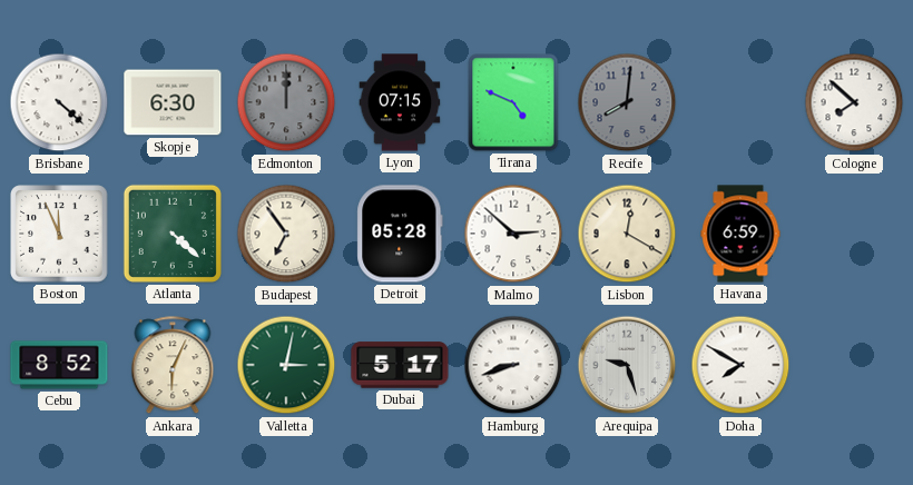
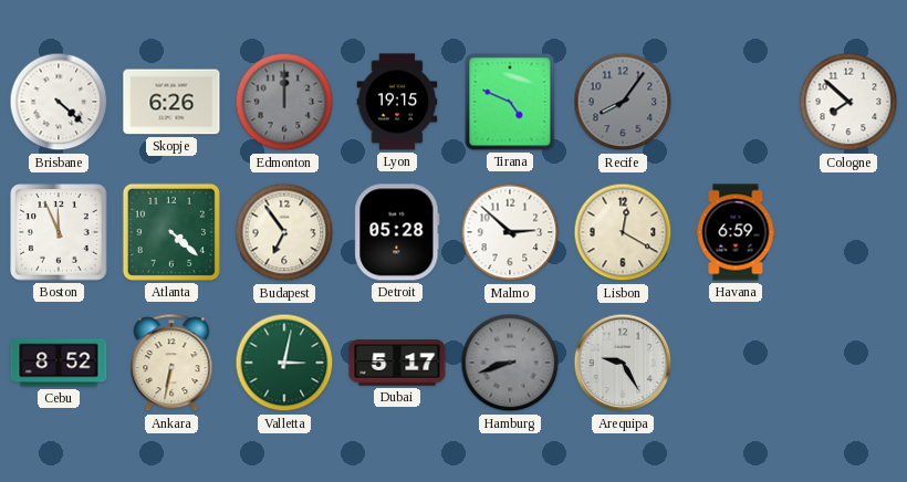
Skopje: 6:30 -> 6:26 (171, 102)
Lyon: 07:15 -> 19:15 (397, 102)
Recife: 8:01 -> 8:06 (623, 102)
Ankara: 6:04 -> 6:32 (171, 364)
Hamburg dial: white -> grey (510, 363)
Arequipa: 9:27 -> 9:25 (623, 363)
Doha: 7:50 -> none (740, 365)
